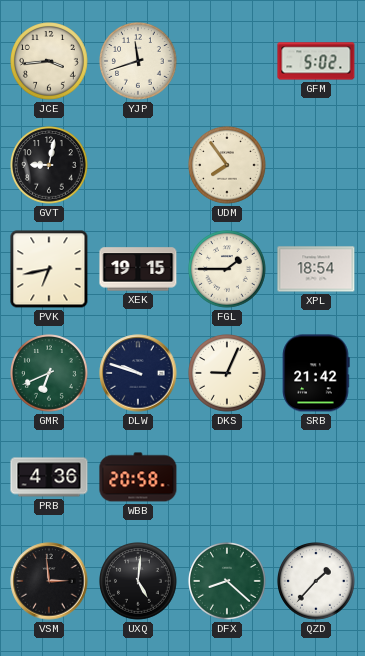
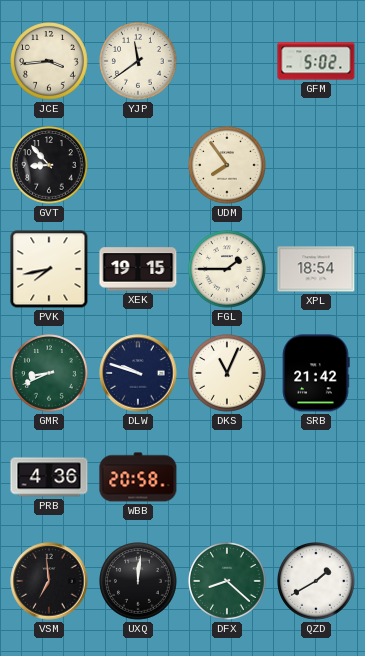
YJP: 11:42 -> 11:39 (139, 62)
GVT: 9:02 -> 8:53 (50, 166)
PVK: 6:43 -> 7:43 (49, 269)
GMR: 6:41 -> 8:41 (50, 374)
DKS: 9:04 -> 11:04 (228, 374)
VSM: 2:59 -> 6:59 (49, 581)
UXQ: 5:01 -> 12:01 (139, 582)
QZD: 1:37 -> 1:40 (317, 582)
